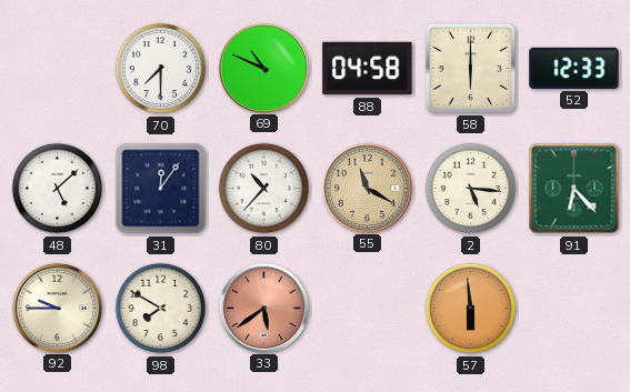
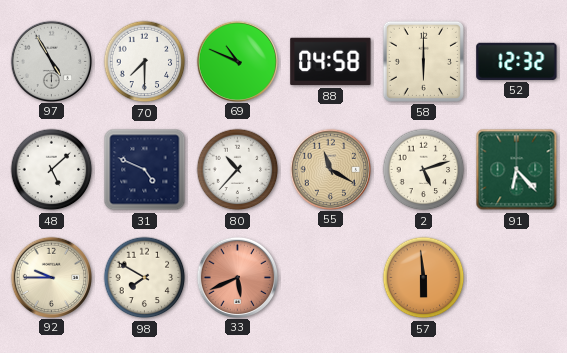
97: none -> 4:55 (51, 61)
52: 12:33 -> 12:32 (517, 61)
31: 12:06 -> 4:49 (145, 170)
2: 5:16 -> 5:12 (424, 170)
33: 5:39 -> 5:41 (237, 277)
